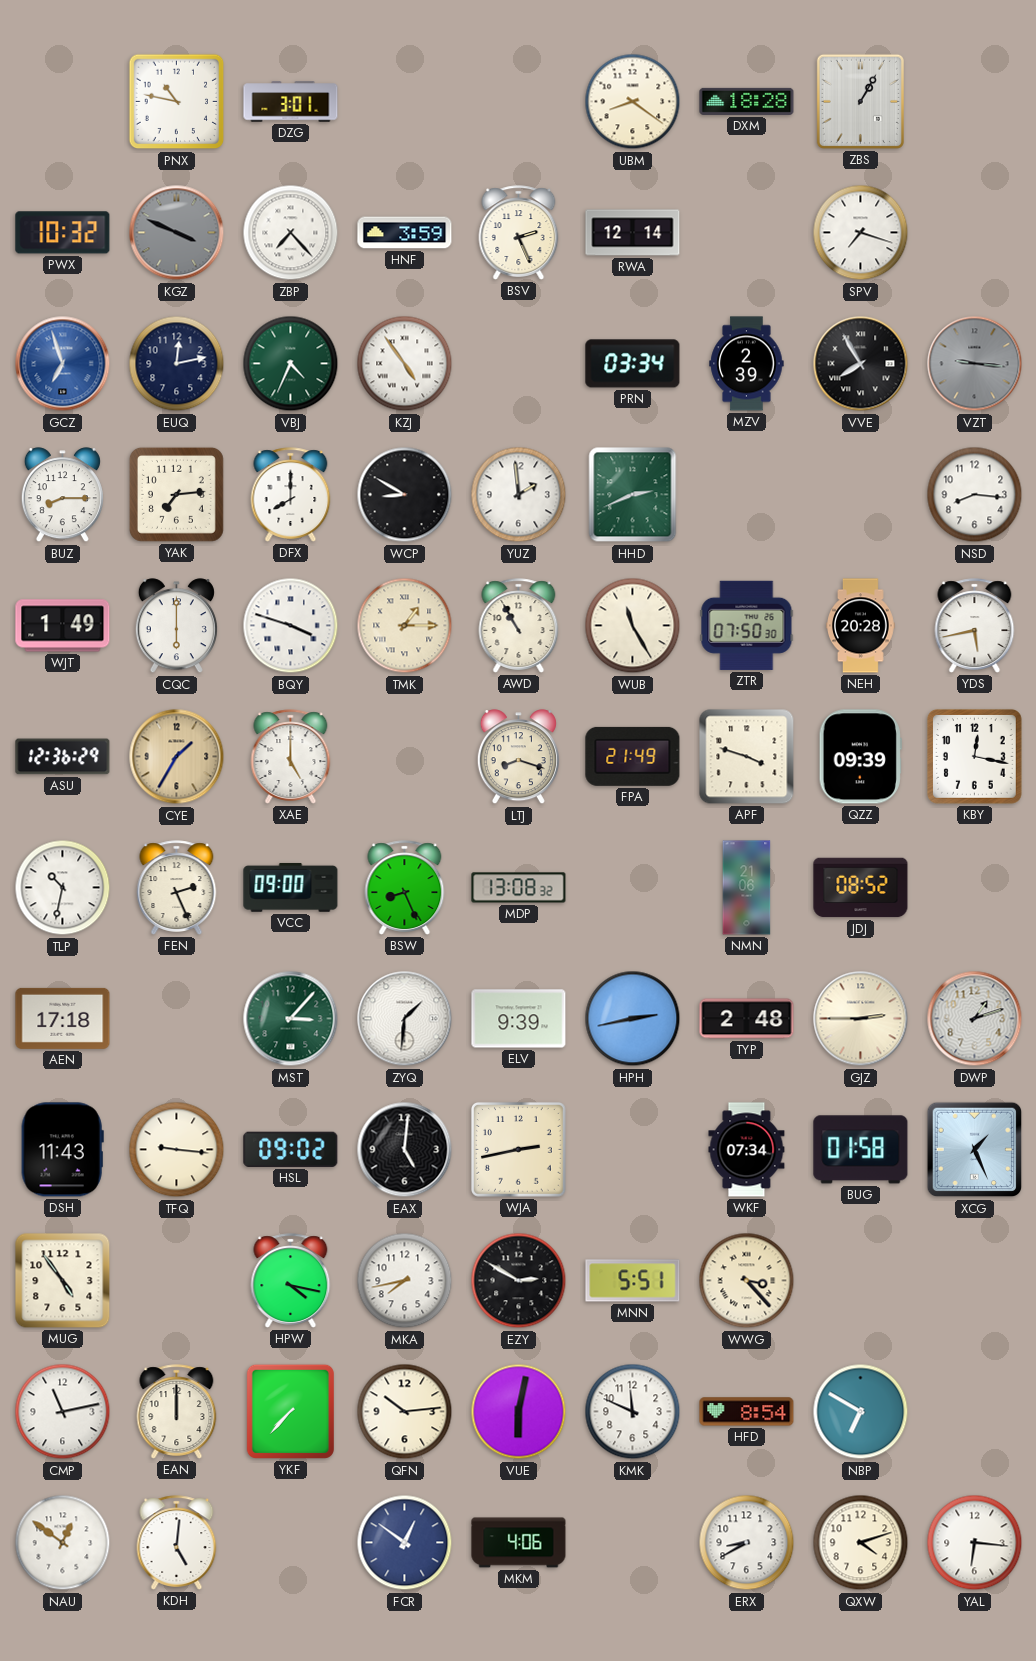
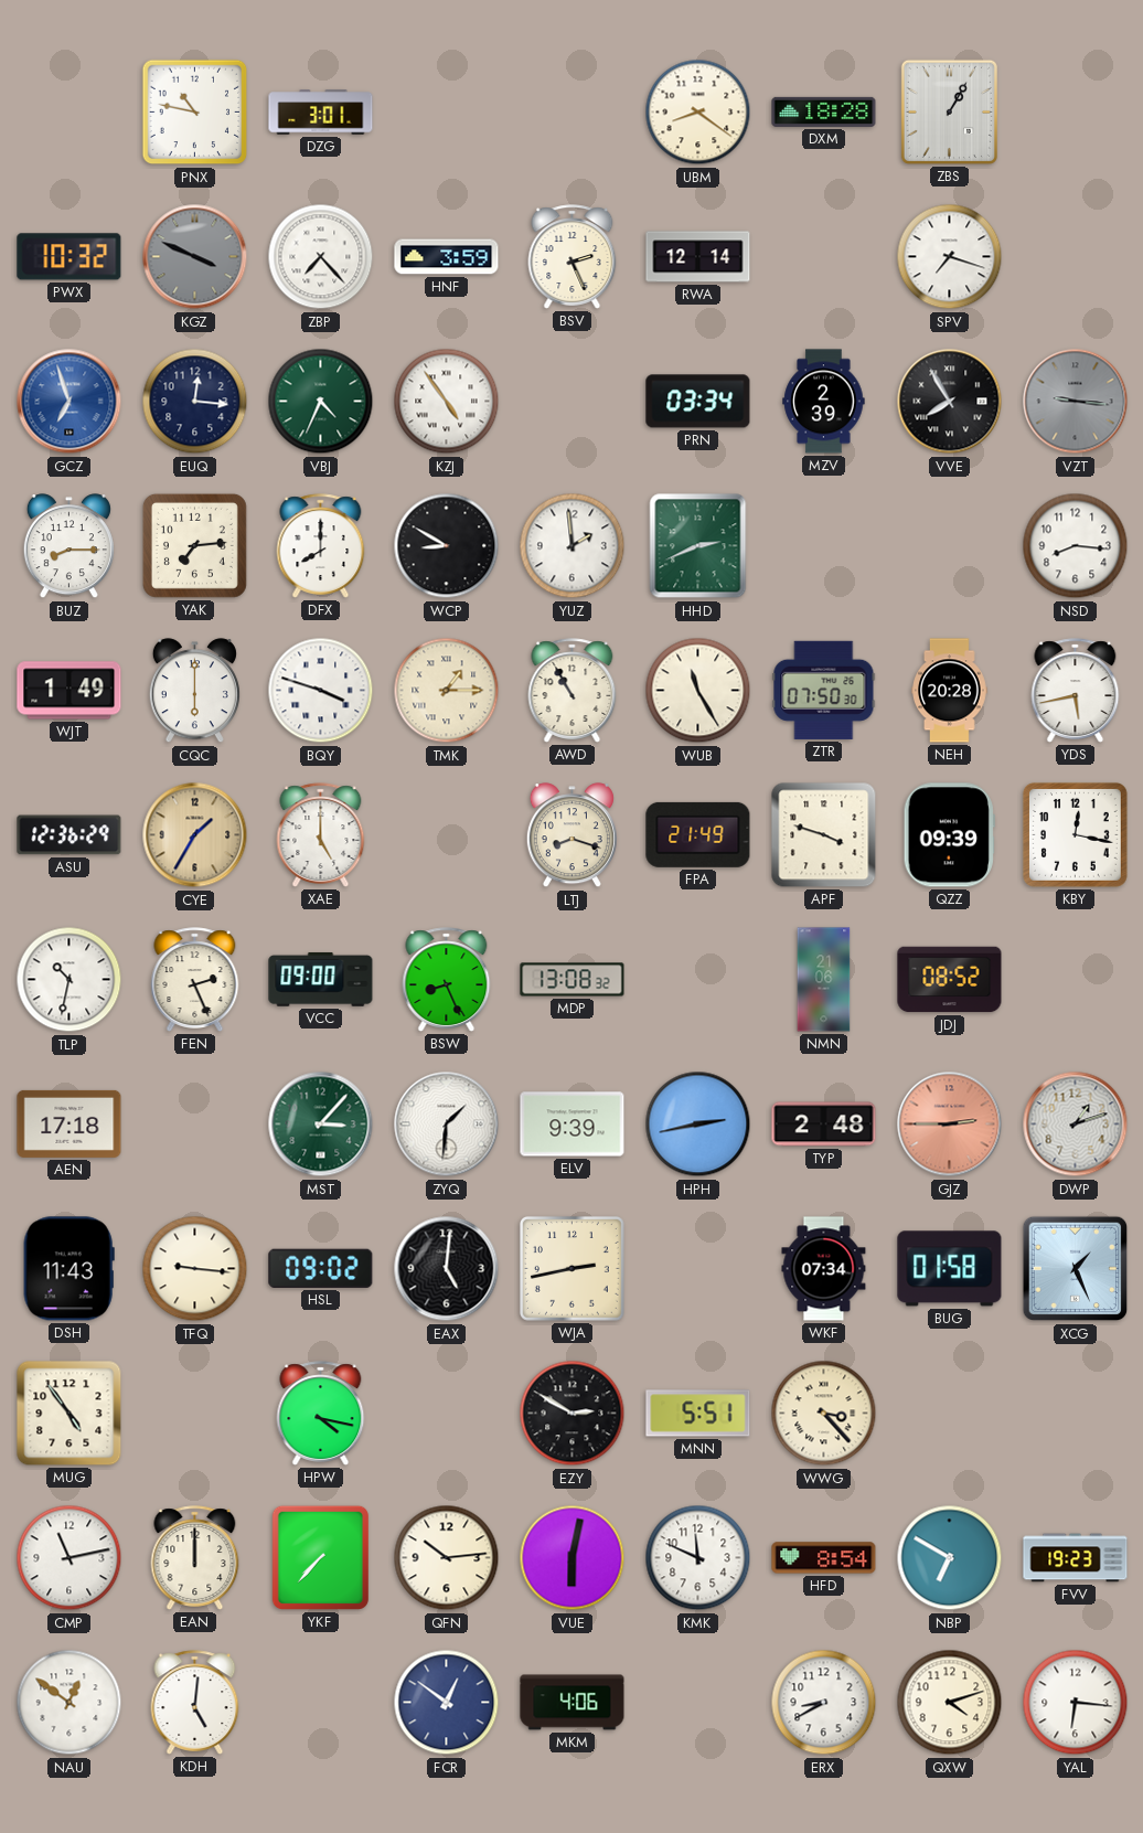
EUQ: 12:13 -> 12:16 (195, 402)
GJZ dial: cream -> salmon (950, 1125)
MKA: 7:43 -> none (405, 1281)
FVV: none -> 19:23 (1076, 1558)
